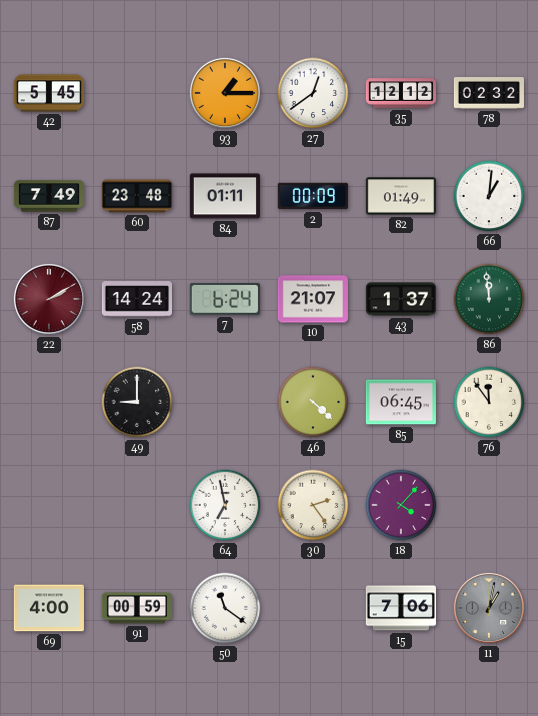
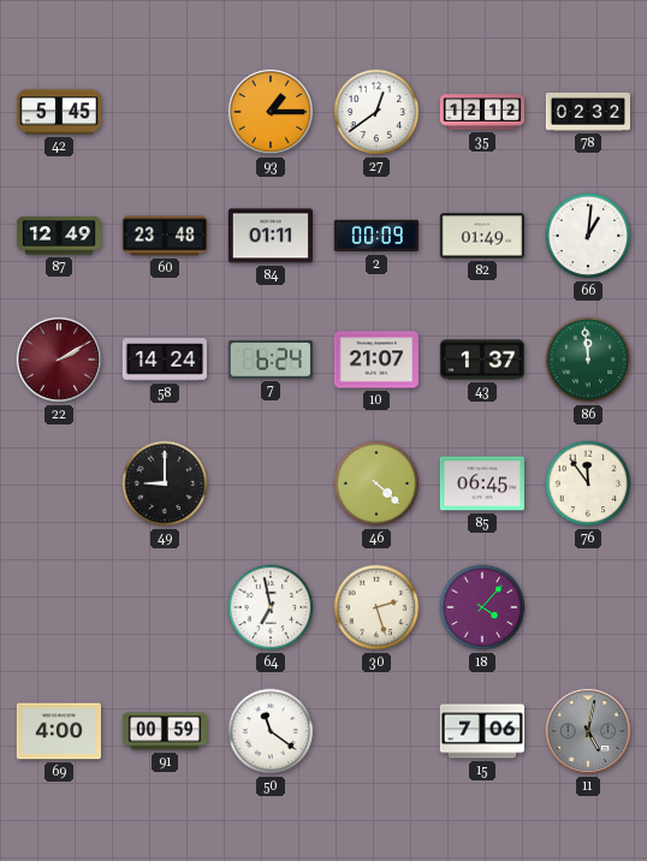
87: 7:49 -> 12:49 (58, 236)
30: 2:24 -> 2:27 (376, 607)
11: 1:02 -> 5:02 (588, 731)
